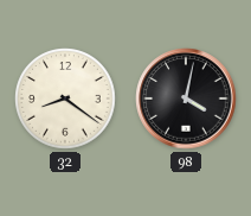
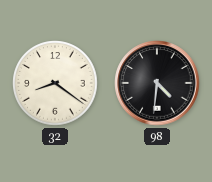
98: 4:02 -> 4:31 (157, 83)
